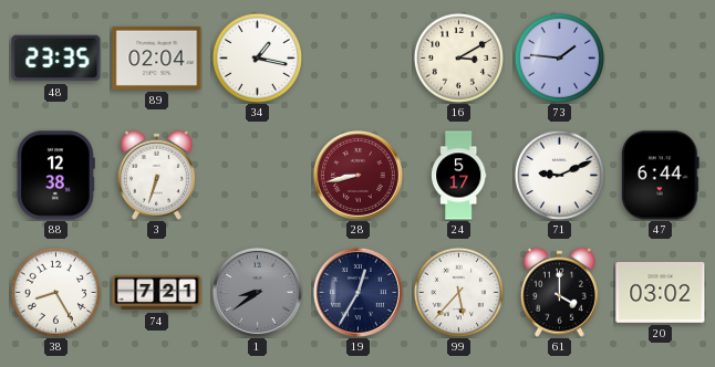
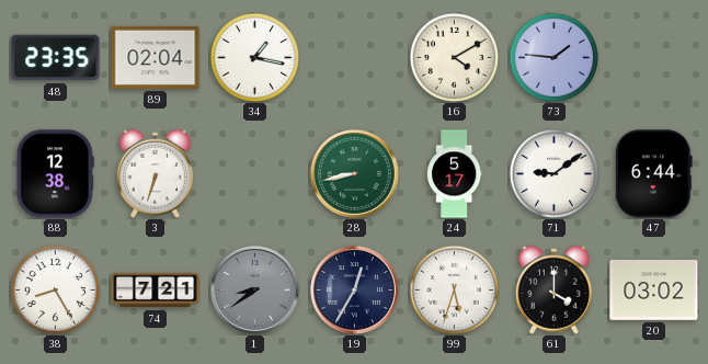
16: 3:10 -> 4:10 (454, 57)
28 dial: burgundy -> green (354, 173)
71: 9:11 -> 9:09 (553, 173)
99: 5:37 -> 5:33 (454, 289)
